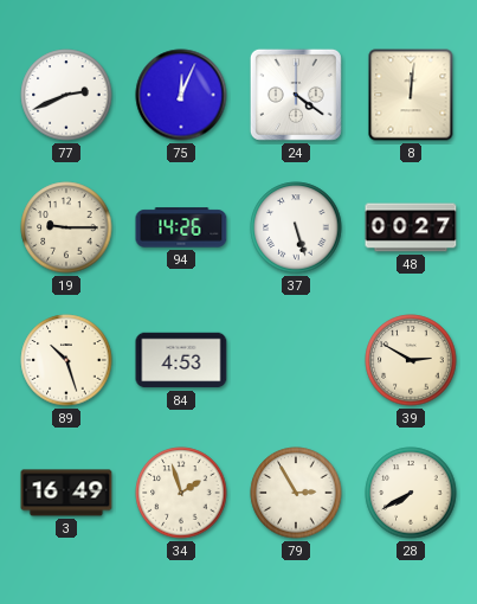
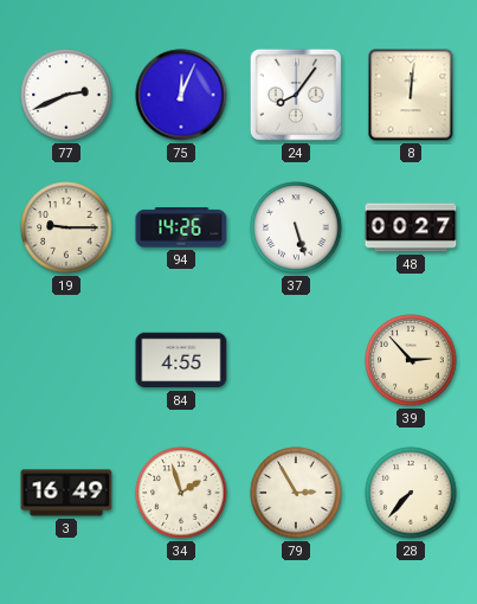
24: 4:21 -> 8:06 (296, 95)
89: 10:27 -> none (66, 360)
84: 4:53 -> 4:55 (181, 360)
39: 2:50 -> 2:53 (411, 360)
28: 7:40 -> 7:37 (411, 493)
